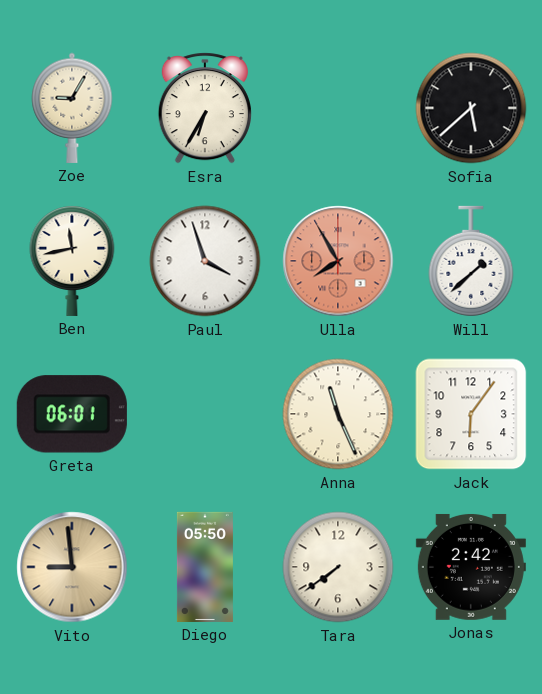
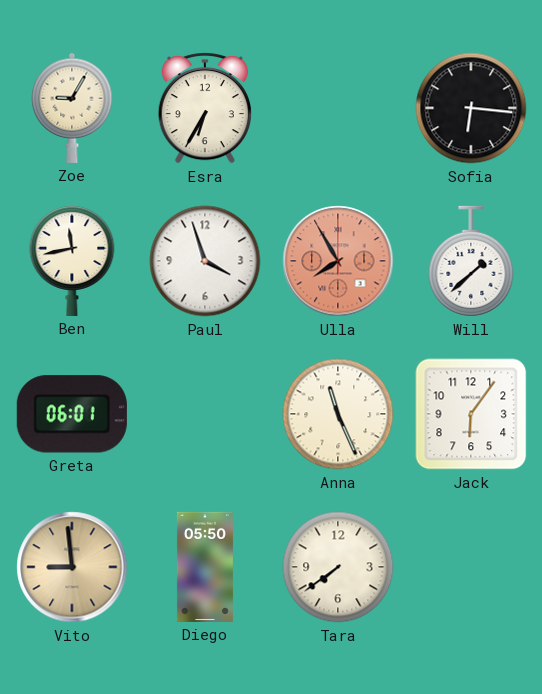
Sofia: 5:38 -> 6:16 (471, 108)
Jonas: 2:42 -> none (471, 567)
